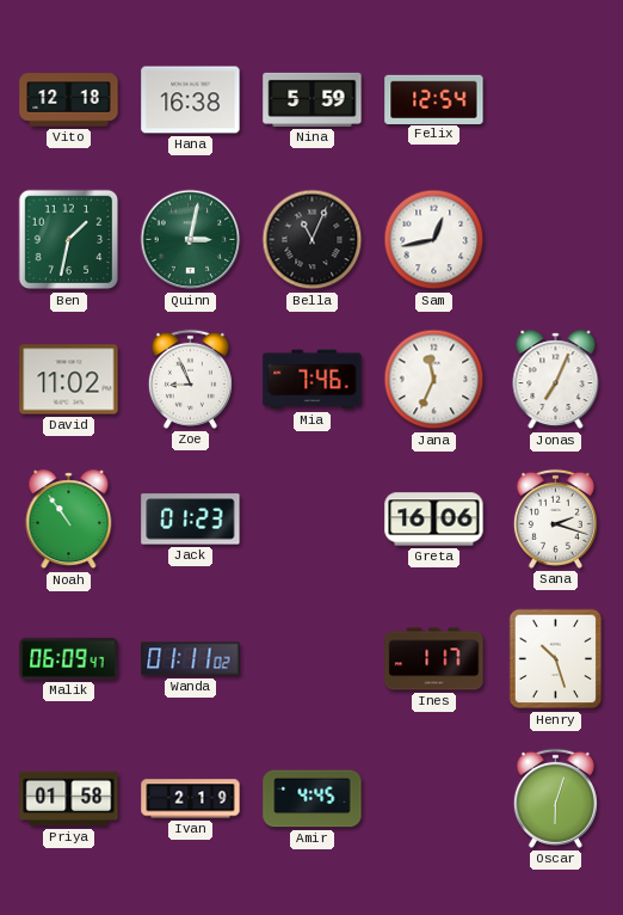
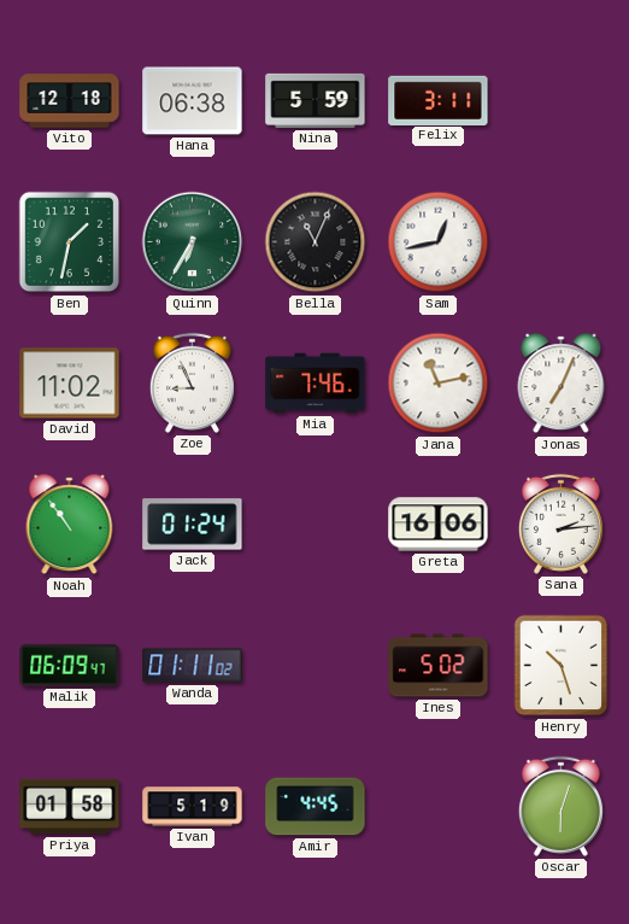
Hana: 16:38 -> 06:38 (193, 101)
Felix: 12:54 -> 3:11 (439, 100)
Quinn: 3:02 -> 6:35 (193, 242)
Jana: 11:34 -> 11:13 (439, 384)
Jack: 01:23 -> 01:24 (193, 525)
Sana: 2:18 -> 2:14 (560, 524)
Ines: 1:17 -> 5:02 (439, 666)
Ivan: 2:19 -> 5:19 (193, 807)
